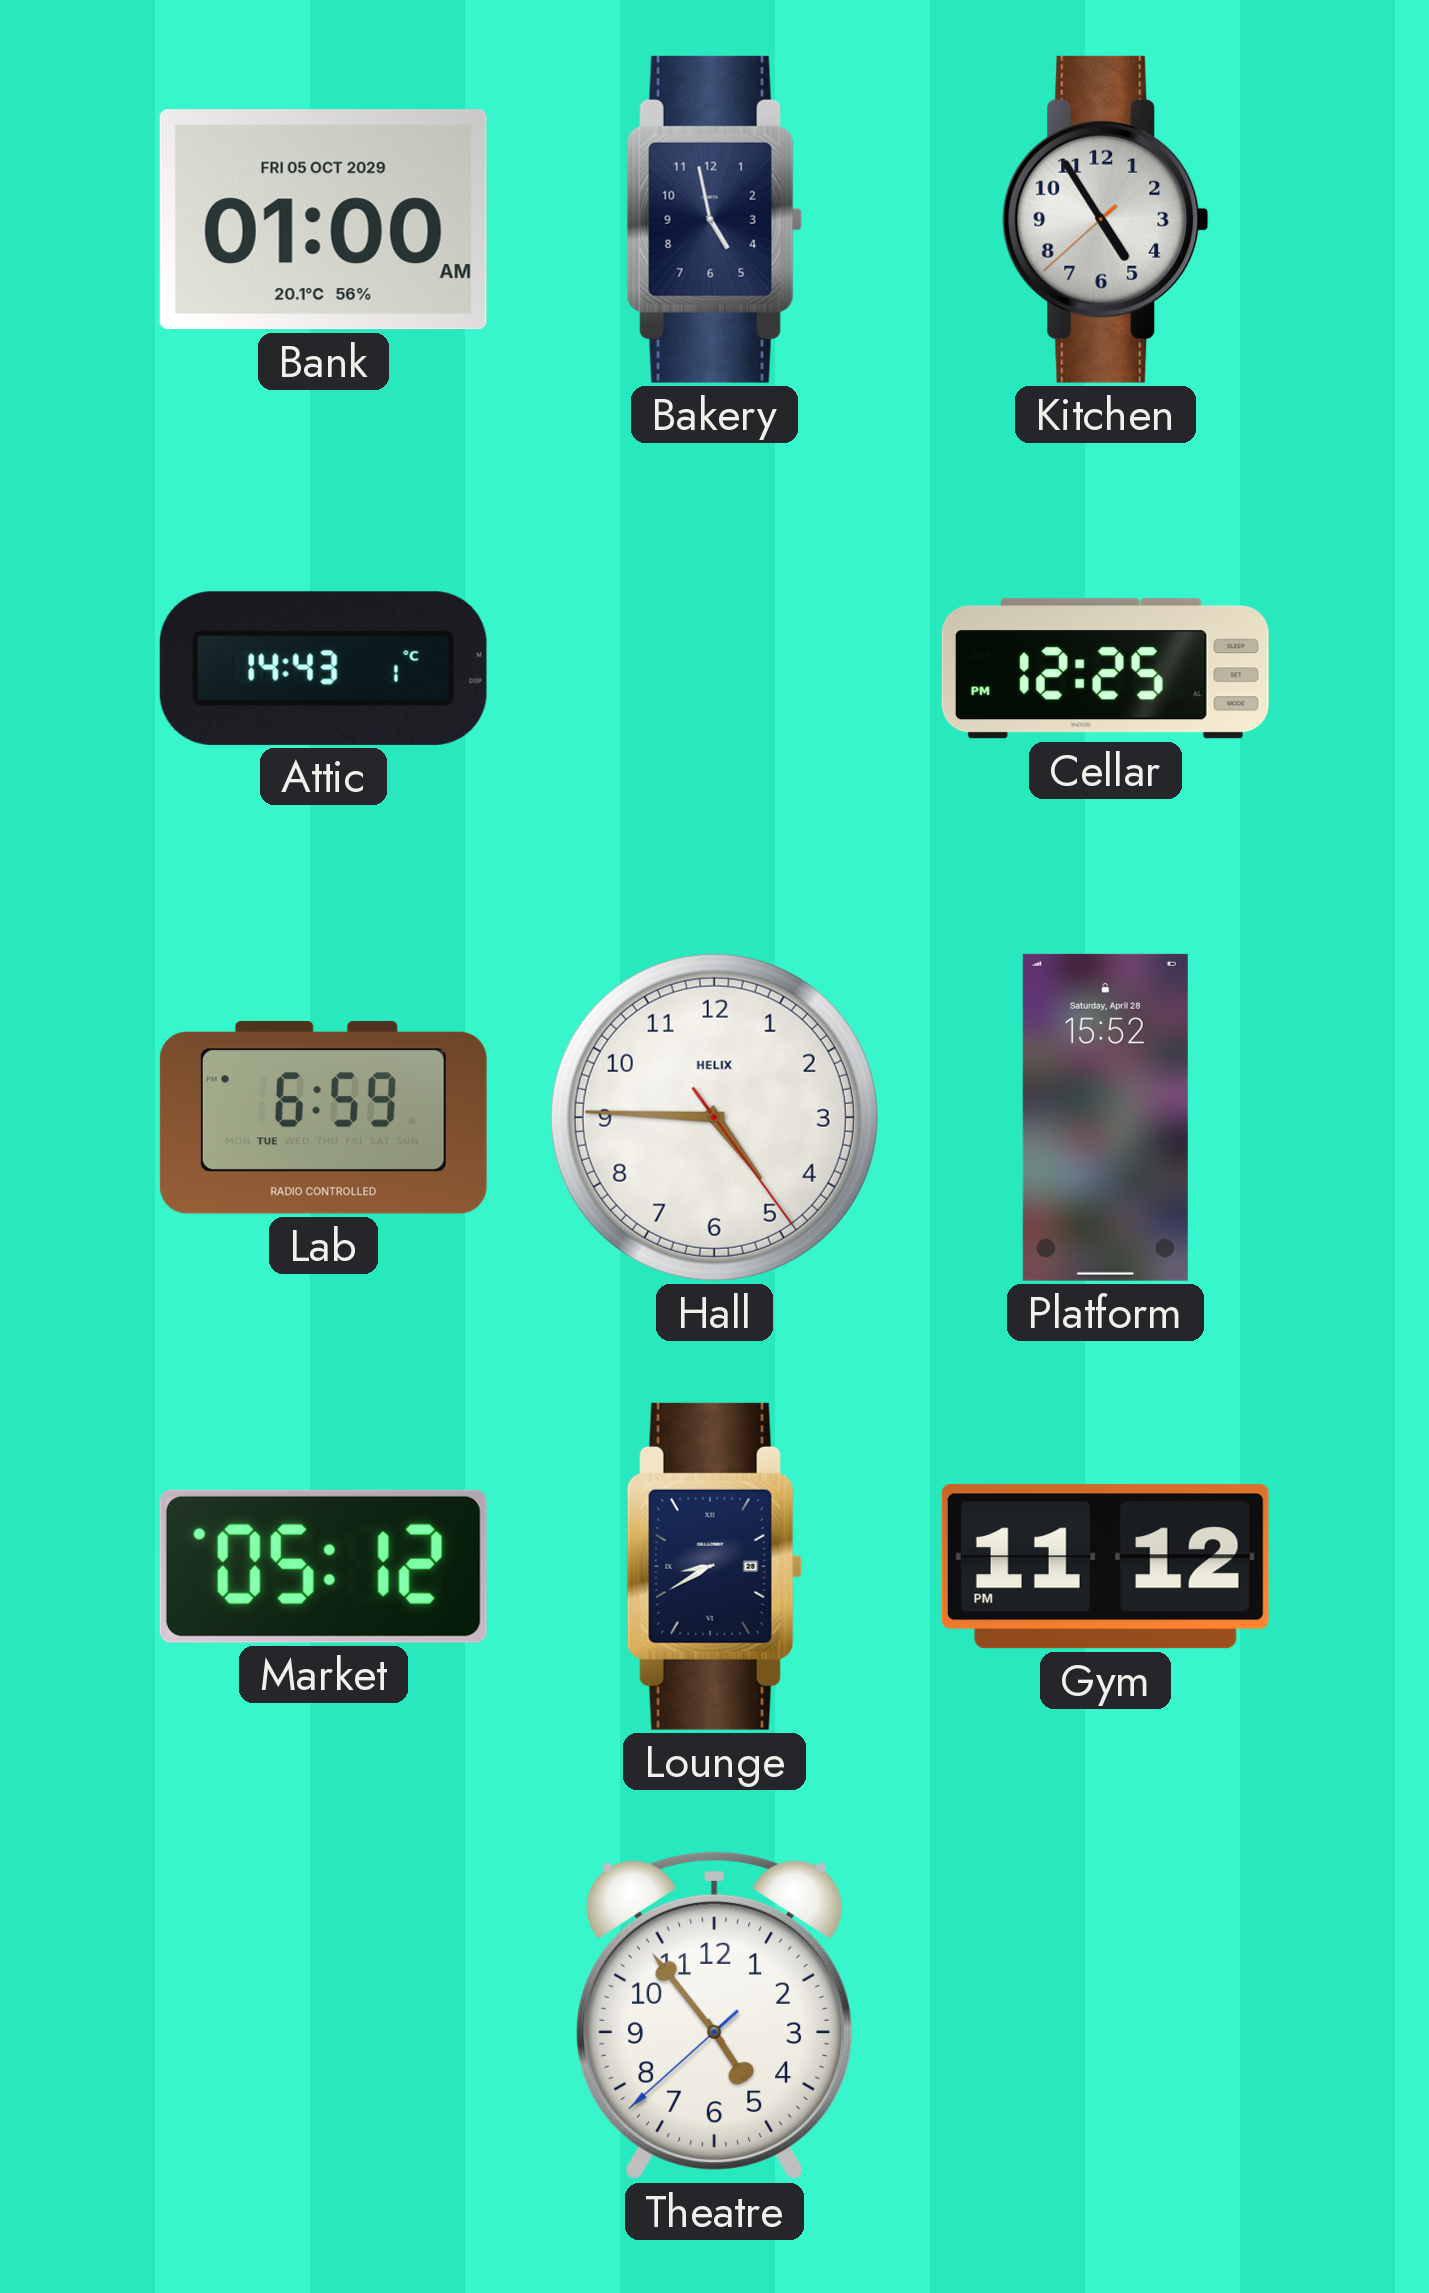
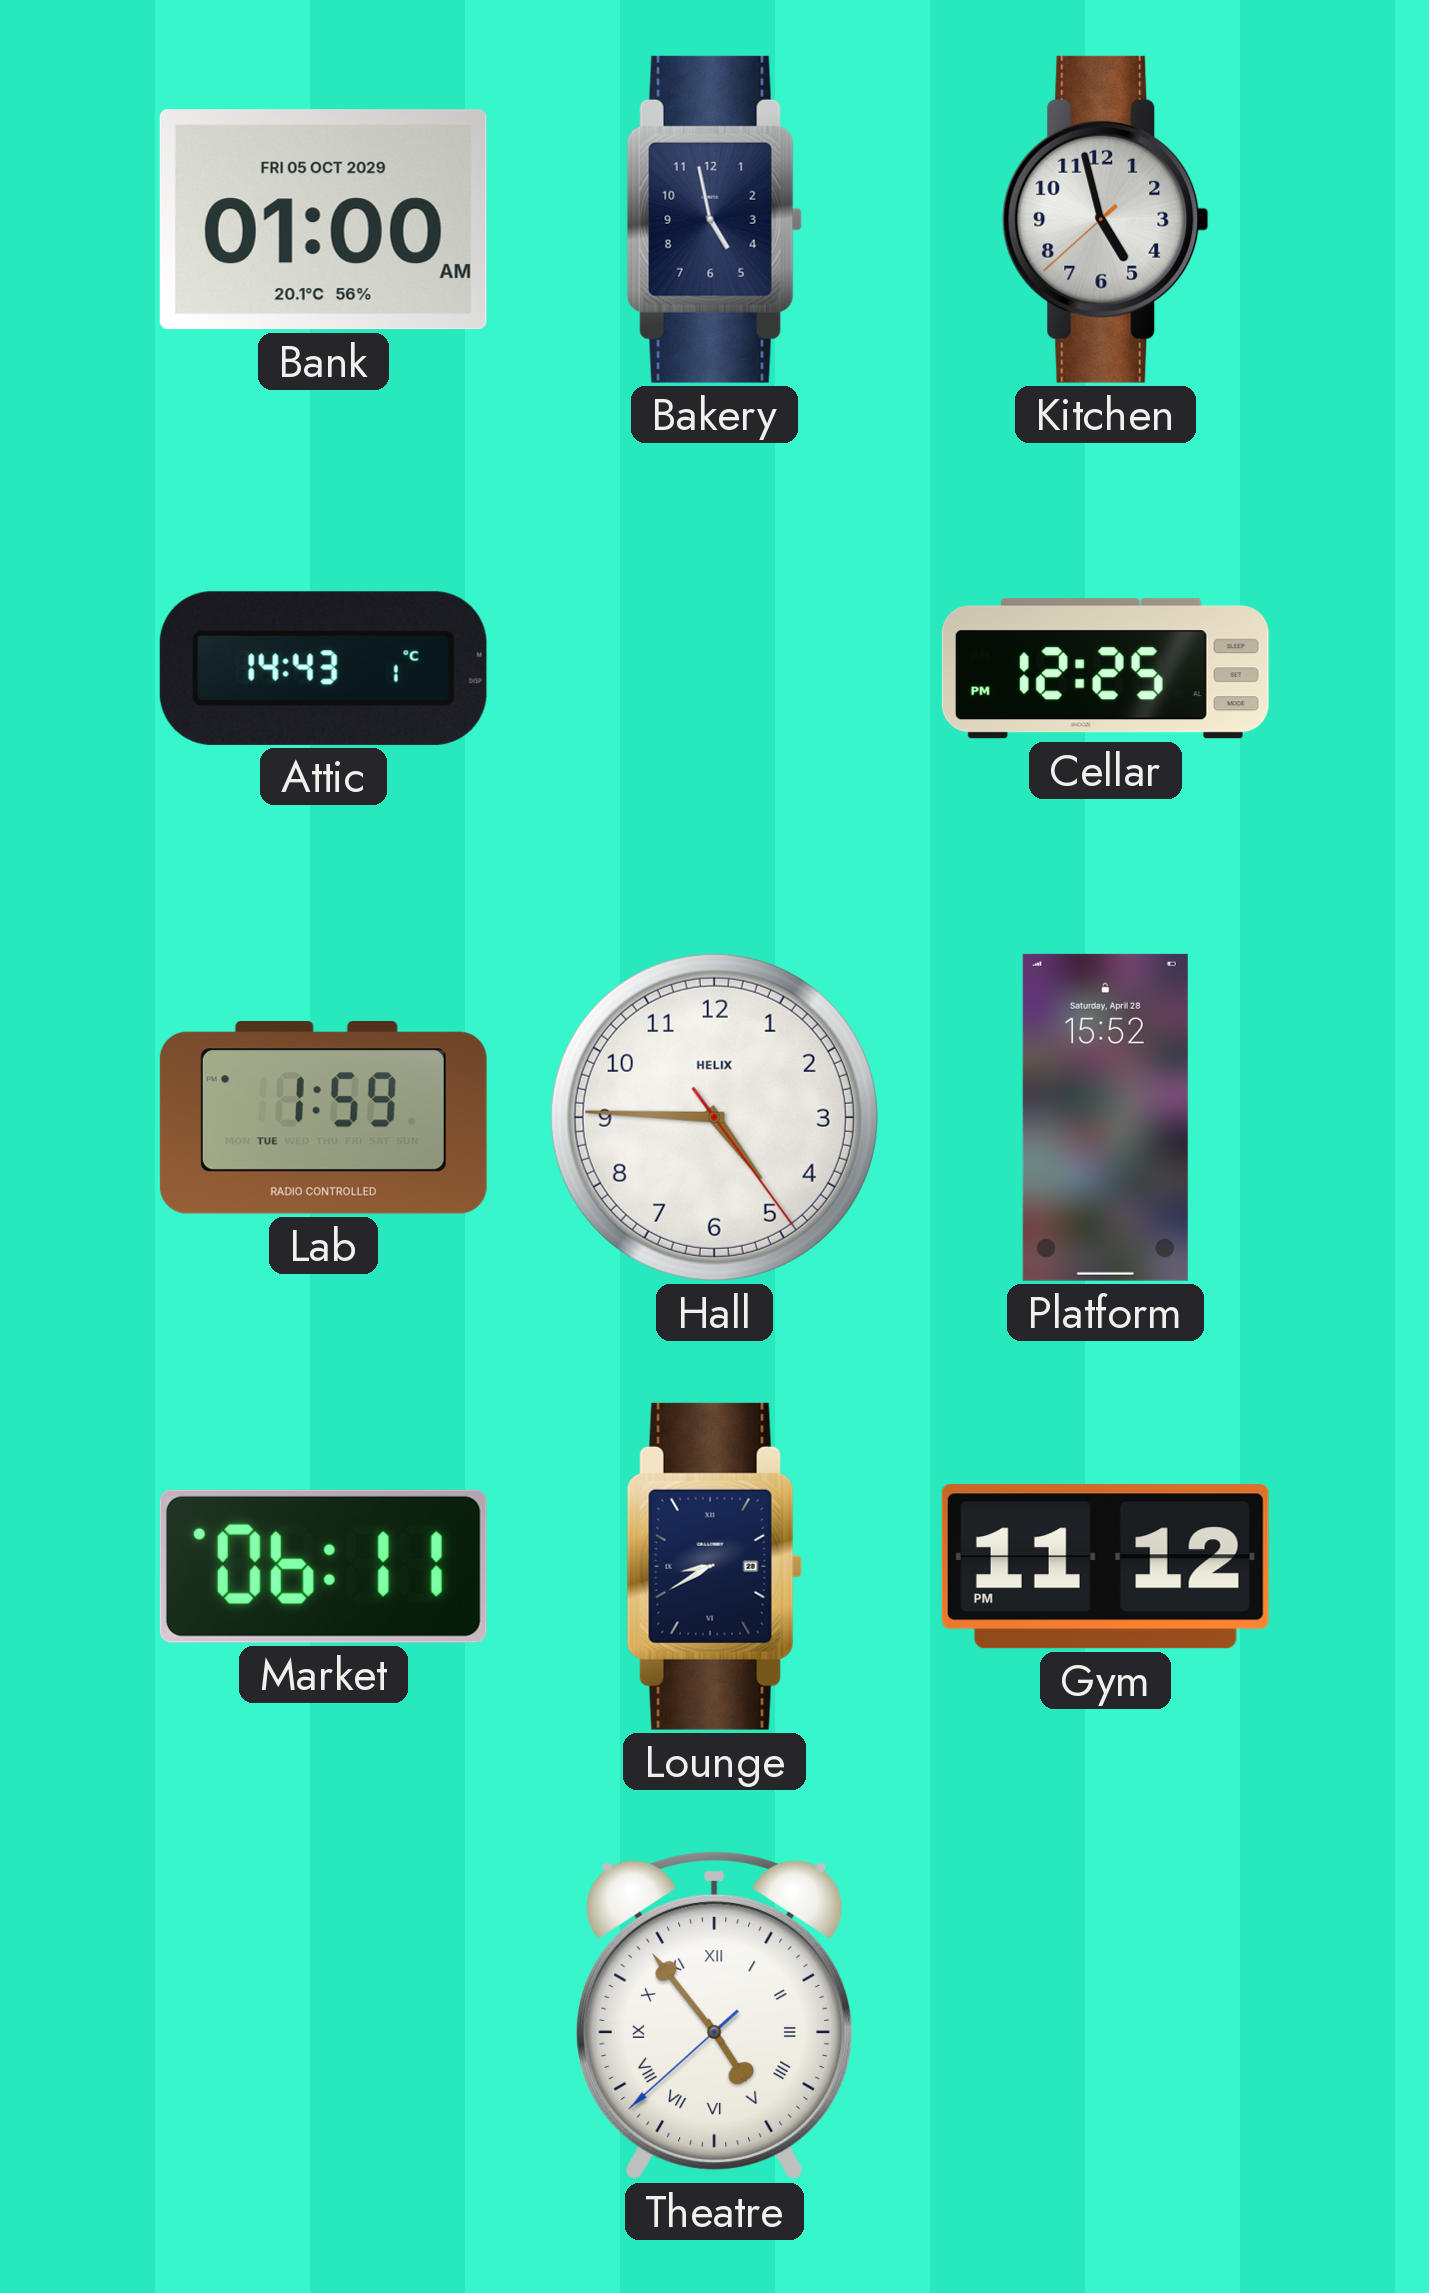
Kitchen: 4:54 -> 4:57 (1106, 219)
Lab: 6:59 -> 1:59 (323, 1118)
Market: 05:12 -> 06:11 (323, 1566)
Theatre numerals: Arabic -> Roman (715, 2015)
